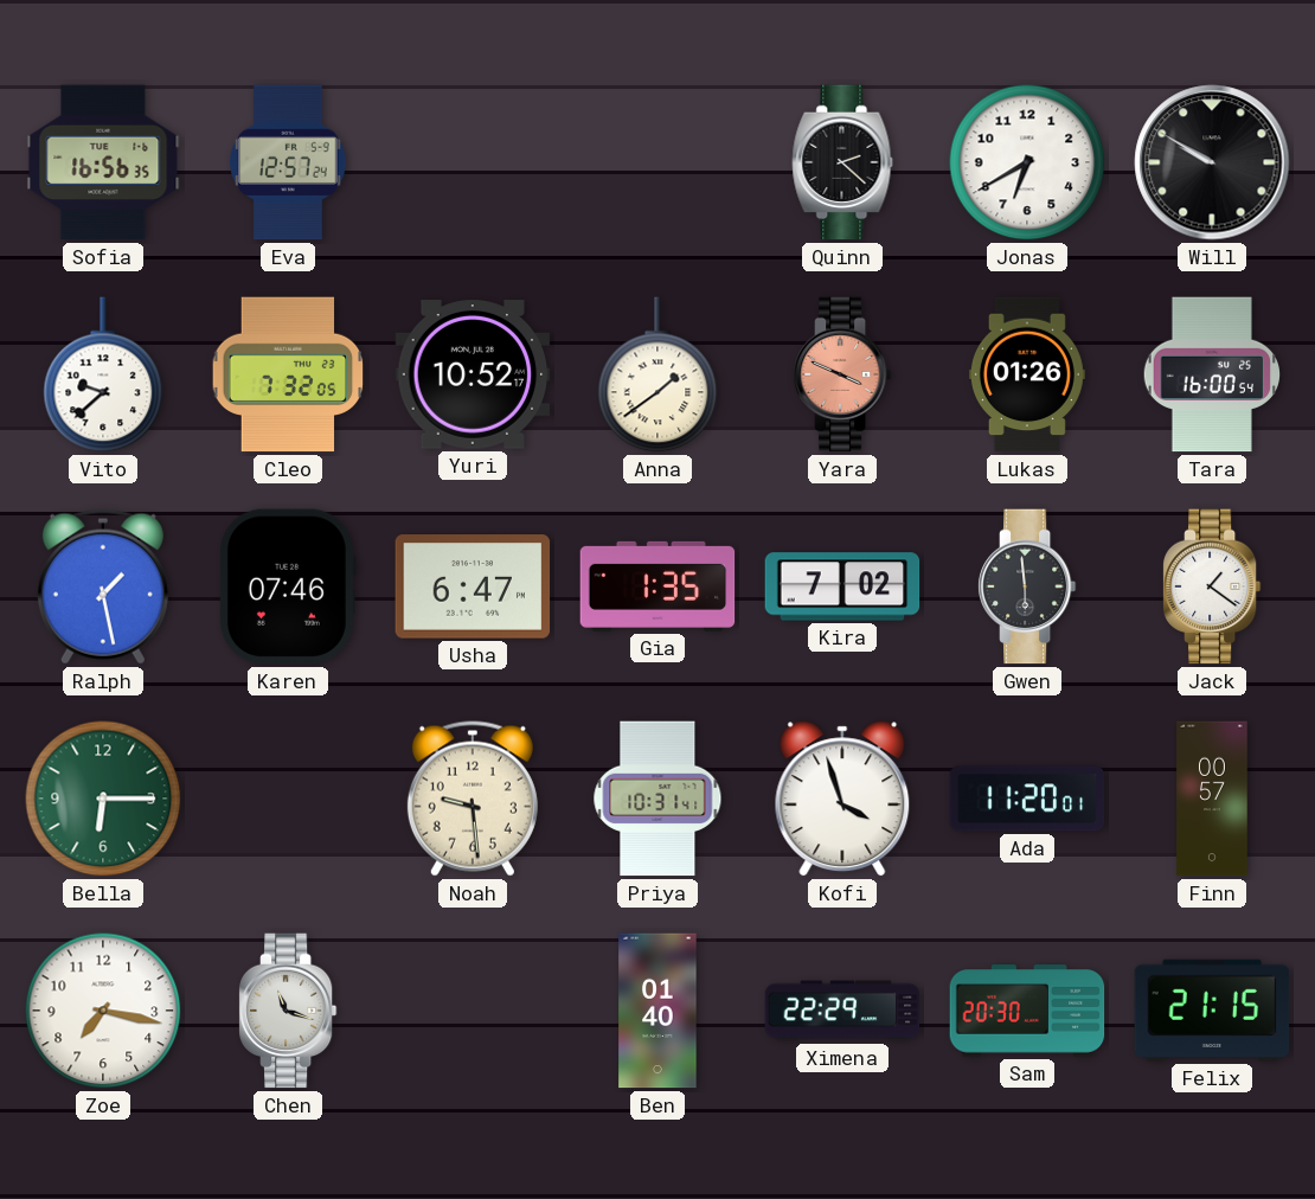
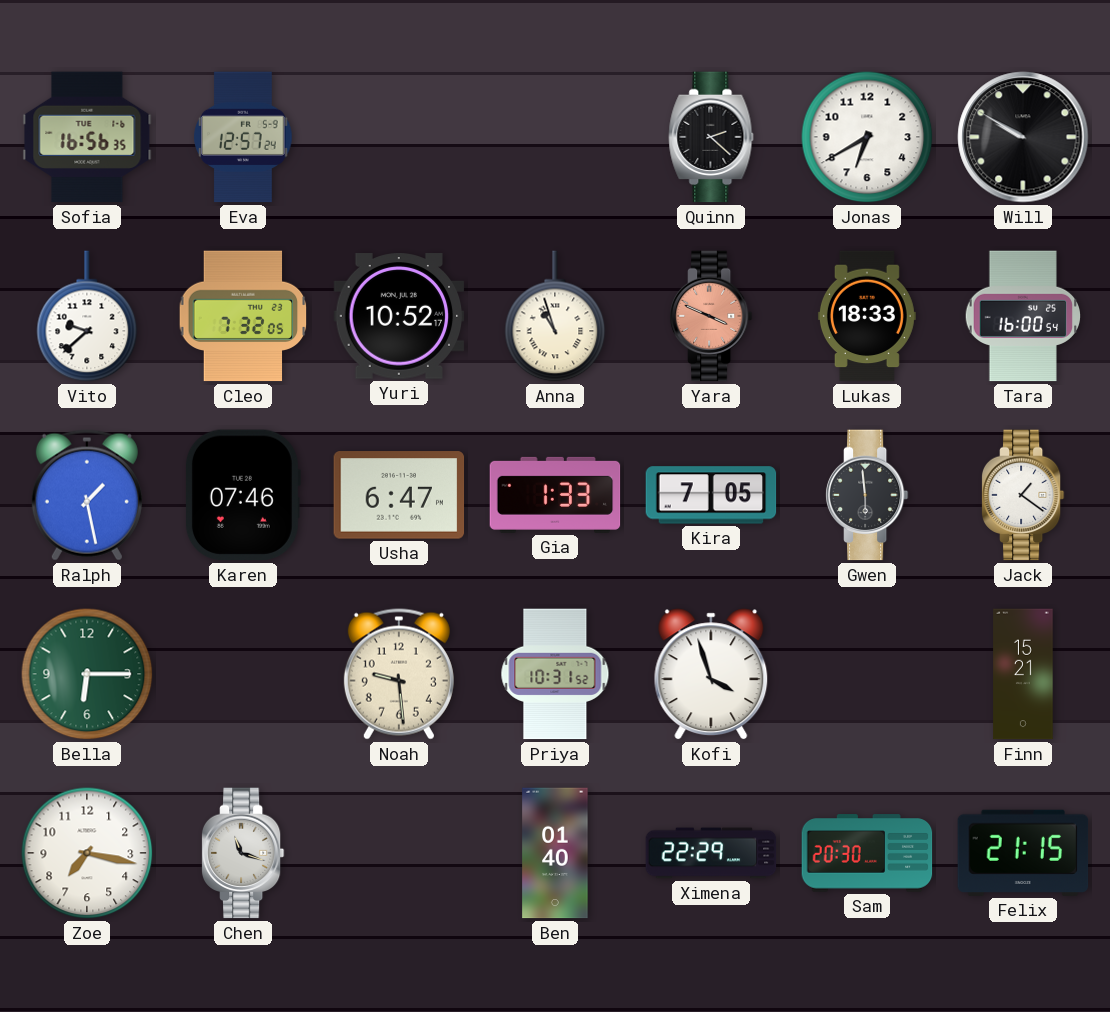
Anna: 1:39 -> 10:57 (555, 316)
Lukas: 01:26 -> 18:33 (867, 316)
Gia: 1:35 -> 1:33 (555, 495)
Kira: 7:02 -> 7:05 (711, 495)
Priya: 10:31:41 -> 10:31:52 (555, 674)
Ada: 11:20 -> none (1027, 799)
Finn: 00:57 -> 15:21 (1023, 674)
